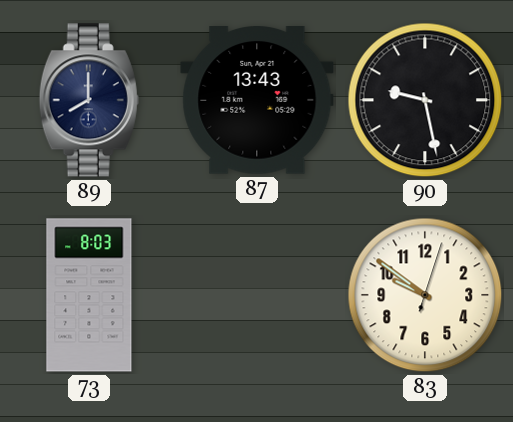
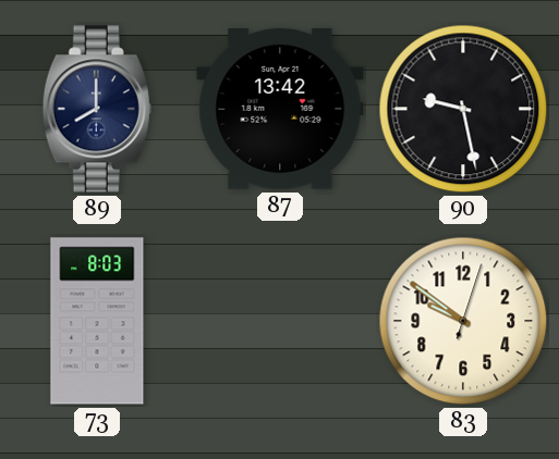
87: 13:43 -> 13:42 (280, 110)
